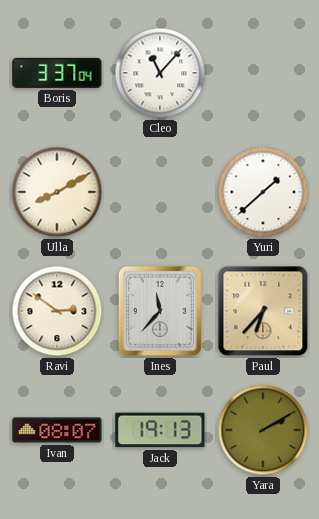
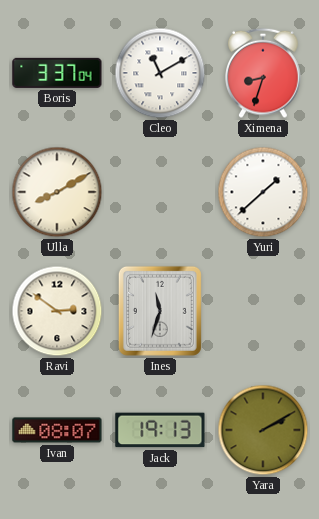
Cleo: 11:07 -> 11:10 (160, 73)
Ximena: none -> 8:33 (264, 73)
Ines: 11:37 -> 11:33 (160, 311)
Paul: 6:37 -> none (263, 311)
